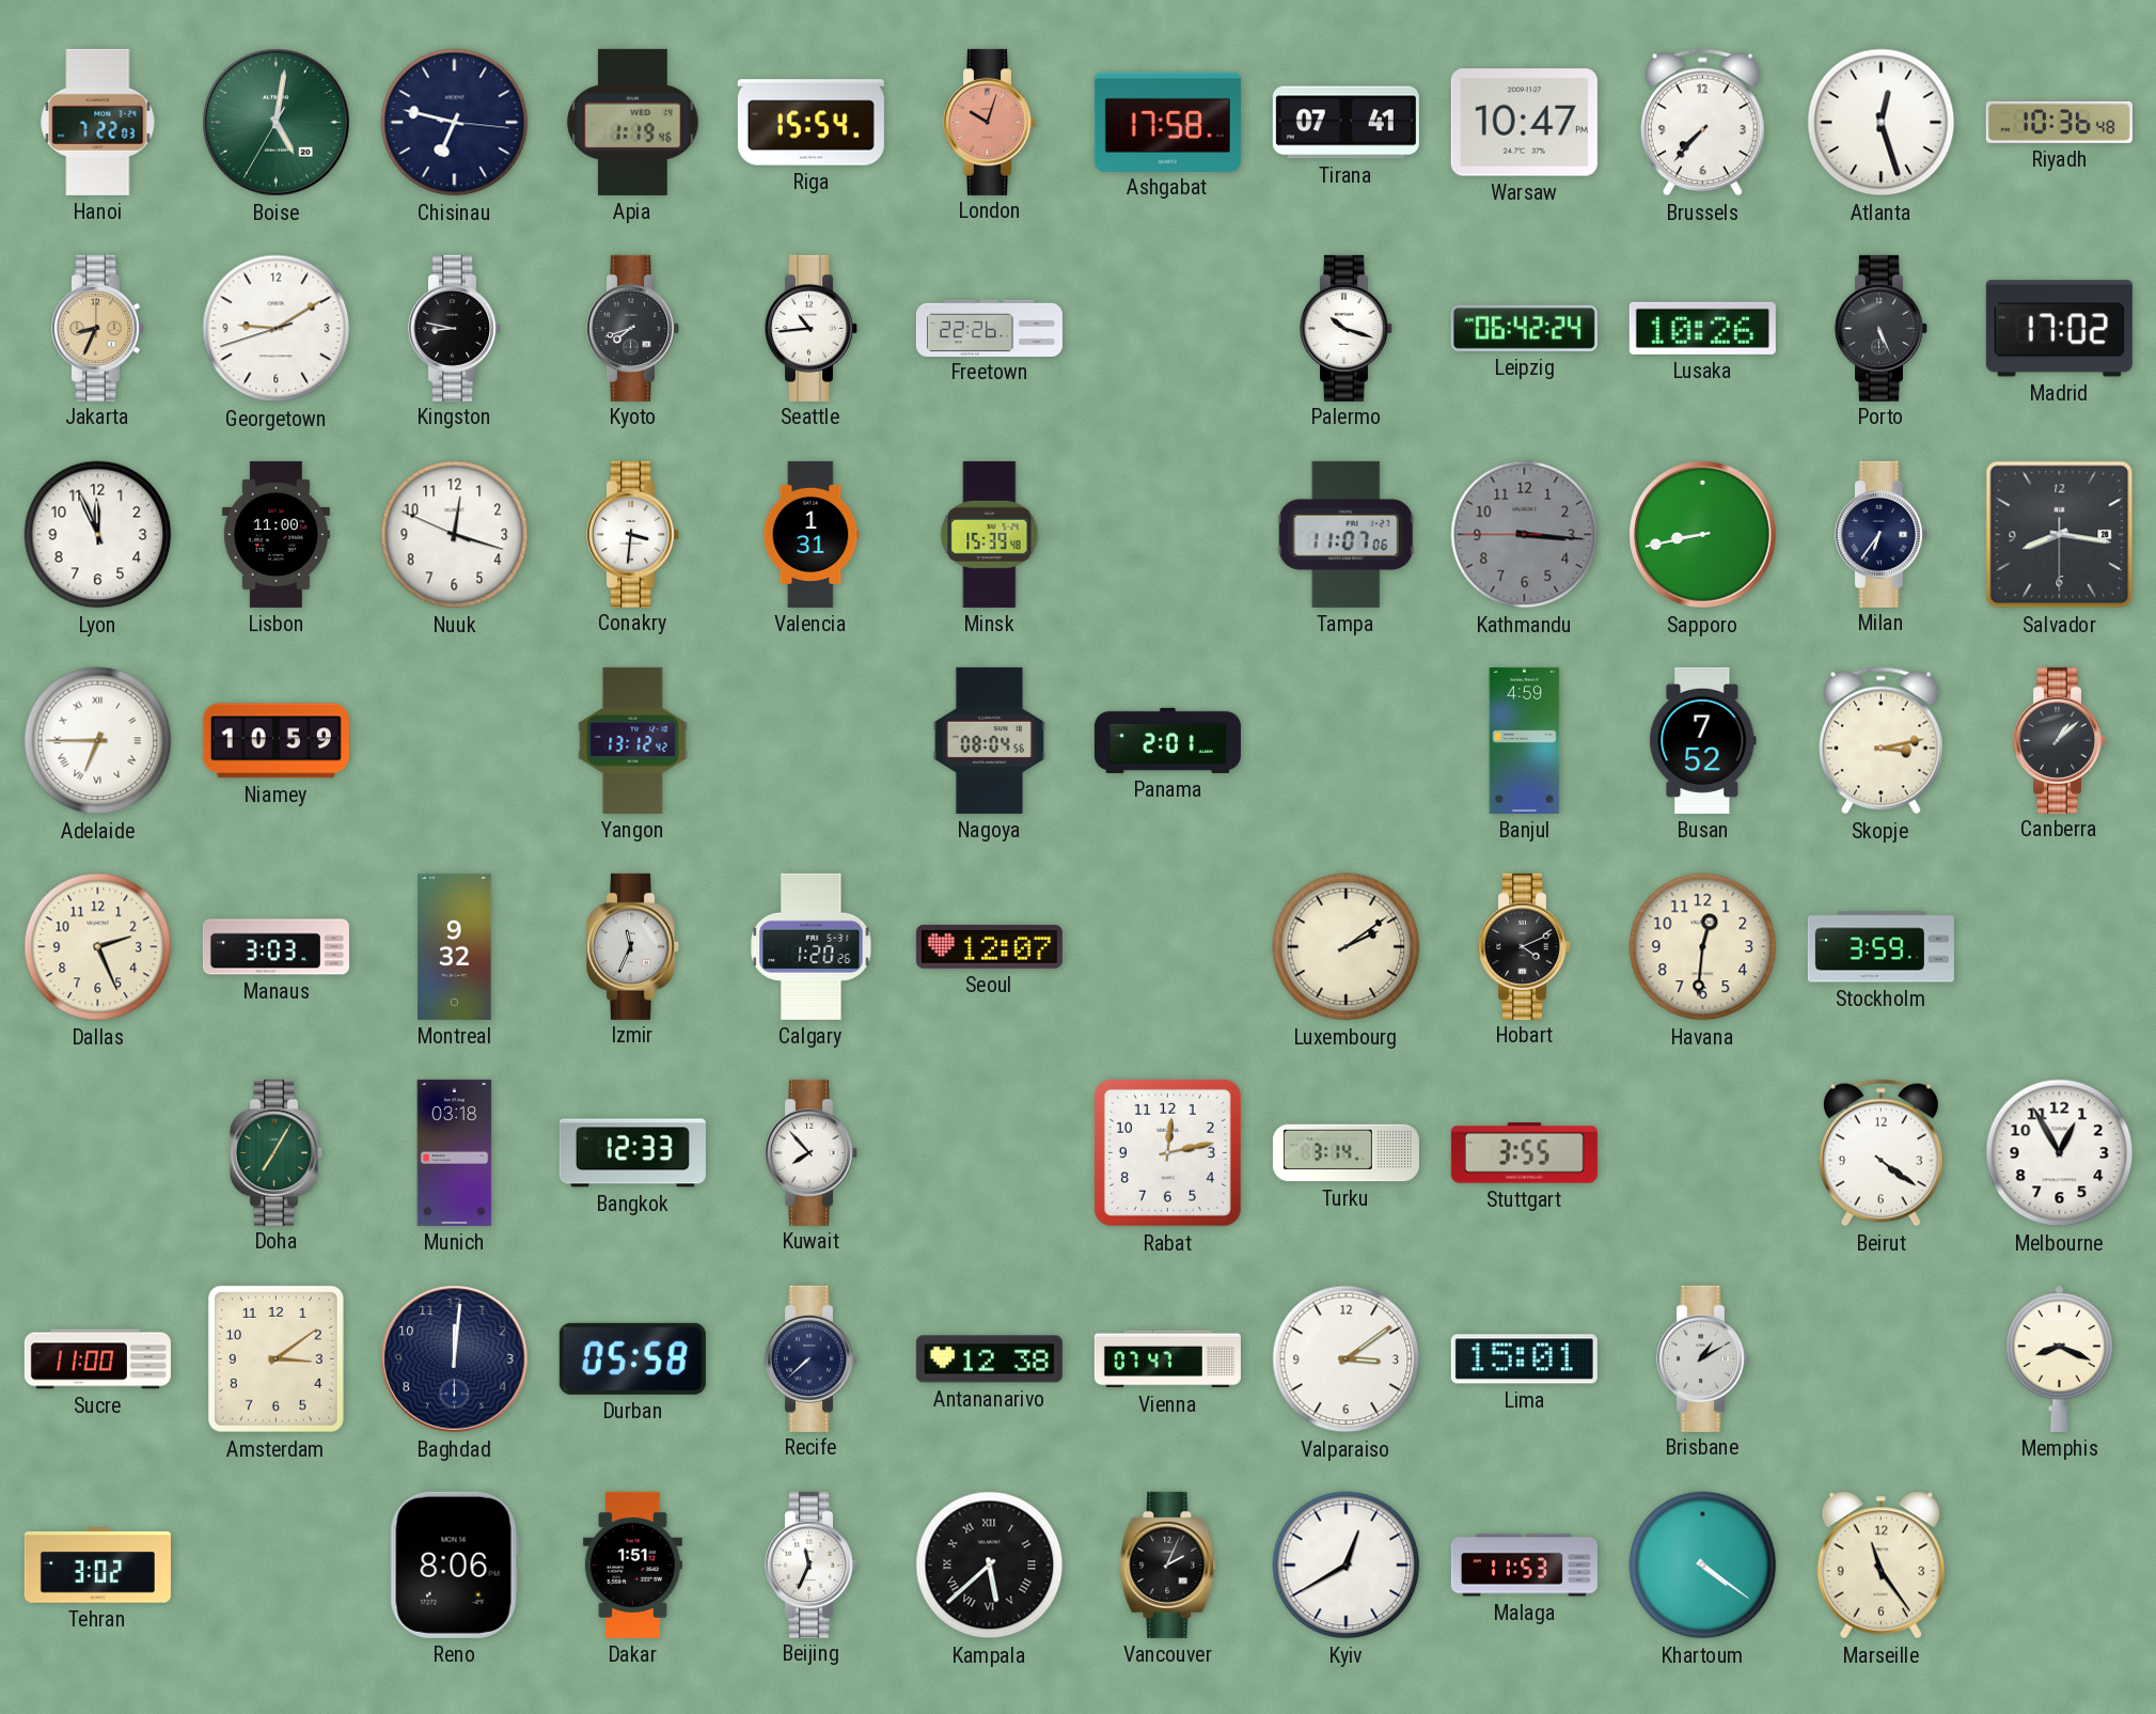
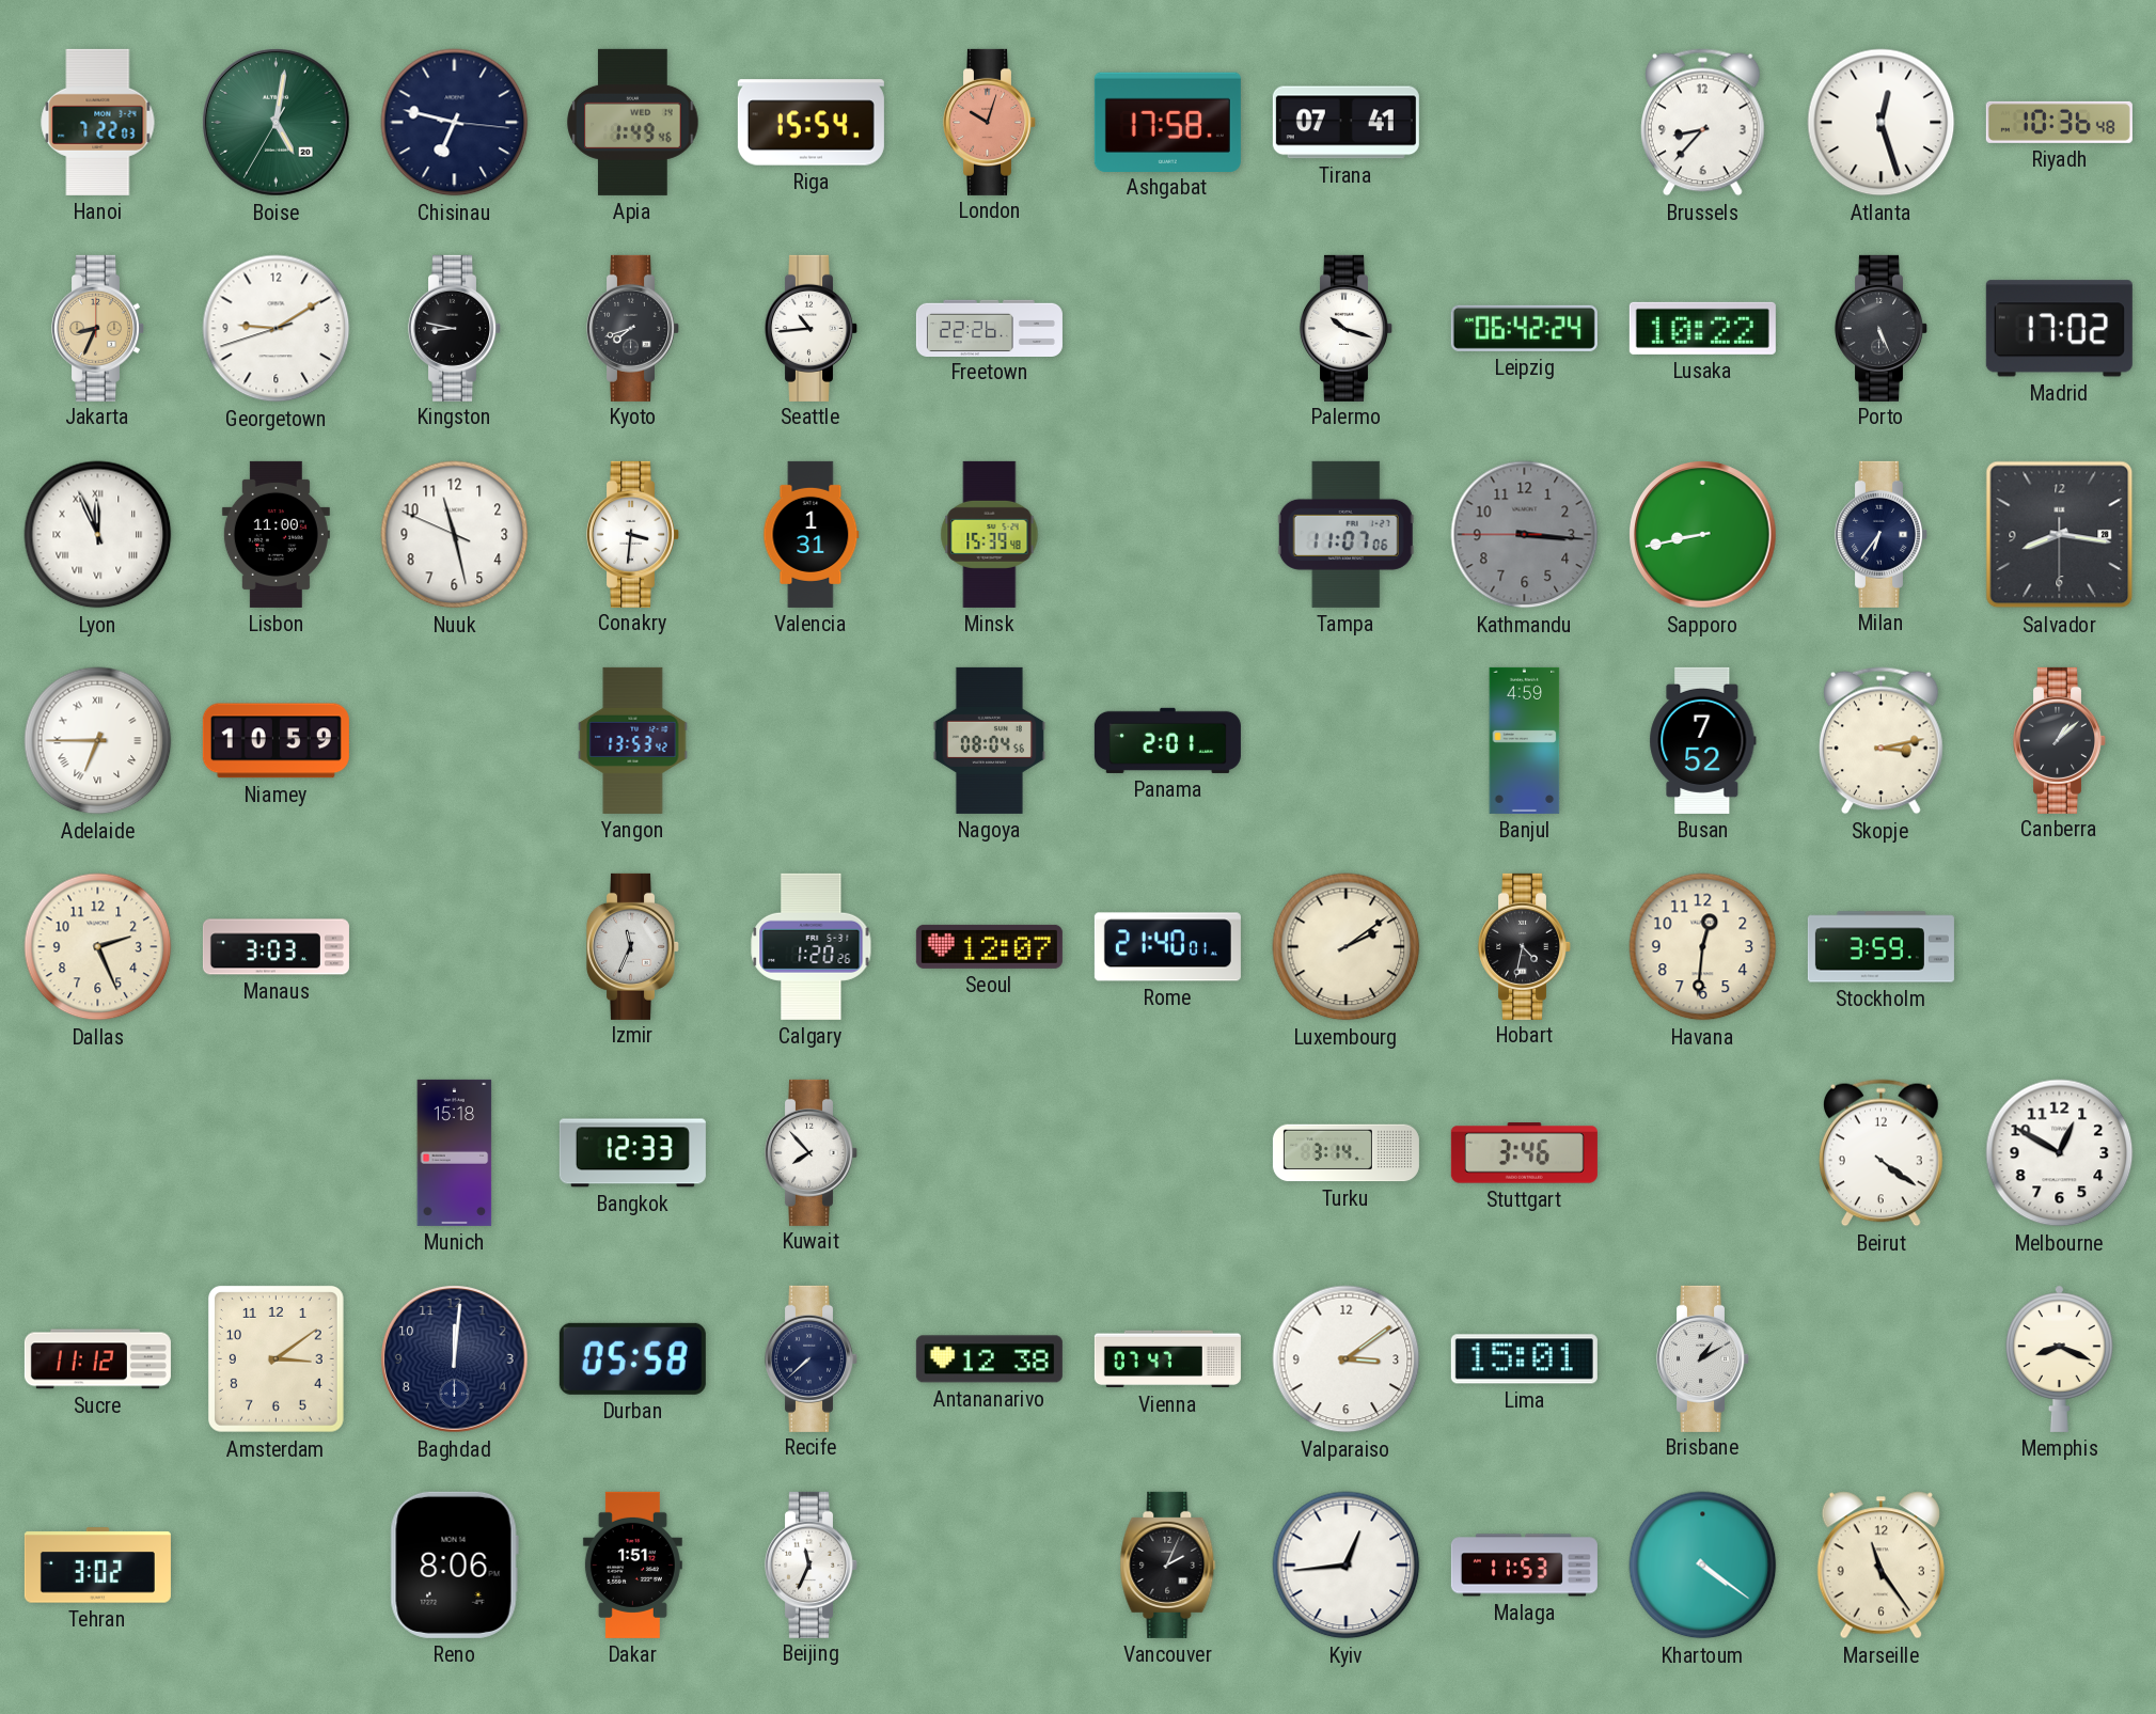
Apia: 1:19 -> 1:49 (633, 122)
Warsaw: 10:47 -> none (1524, 123)
Brussels: 7:37 -> 8:37 (1703, 123)
Lusaka: 10:26 -> 10:22 (1702, 328)
Lyon numerals: Arabic -> Roman (98, 535)
Nuuk: 12:17 -> 11:27 (455, 535)
Yangon: 13:12 -> 13:53 (633, 740)
Montreal: 9:32 -> none (455, 946)
Rome: none -> 21:40 (1167, 947)
Hobart: 4:11 -> 4:32 (1524, 946)
Doha: 7:05 -> none (276, 1152)
Munich: 03:18 -> 15:18 (455, 1152)
Rabat: 12:13 -> none (1167, 1152)
Stuttgart: 3:55 -> 3:46 (1524, 1153)
Melbourne: 12:55 -> 12:50 (2060, 1153)
Sucre: 11:00 -> 11:12 (97, 1359)
Kampala: 5:38 -> none (990, 1566)
Kyiv: 12:40 -> 12:44 (1347, 1566)
